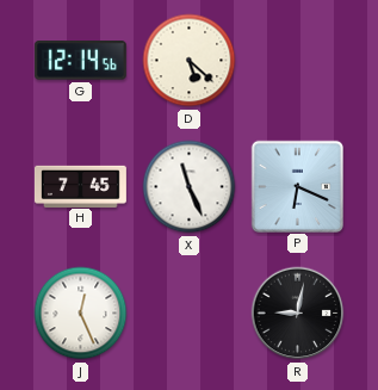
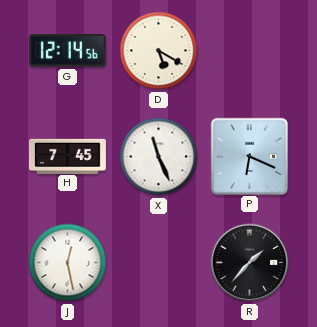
D: 5:22 -> 5:20 (159, 51)
J: 12:26 -> 12:28 (68, 263)
R: 9:02 -> 1:37 (250, 263)
